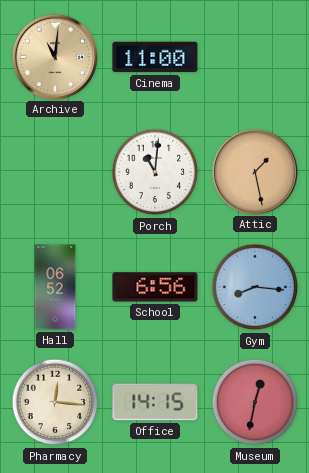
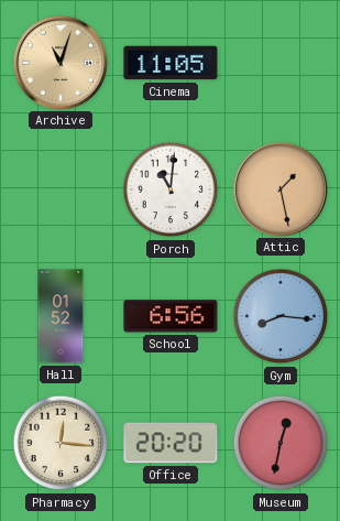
Archive: 11:01 -> 11:03 (59, 62)
Cinema: 11:00 -> 11:05 (171, 63)
Hall: 06:52 -> 01:52 (61, 316)
Office: 14:15 -> 20:20 (171, 443)
